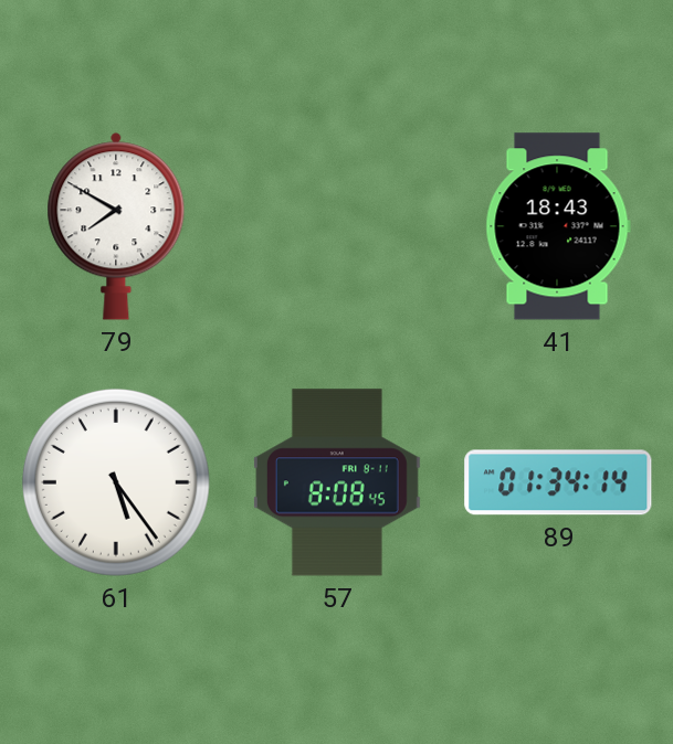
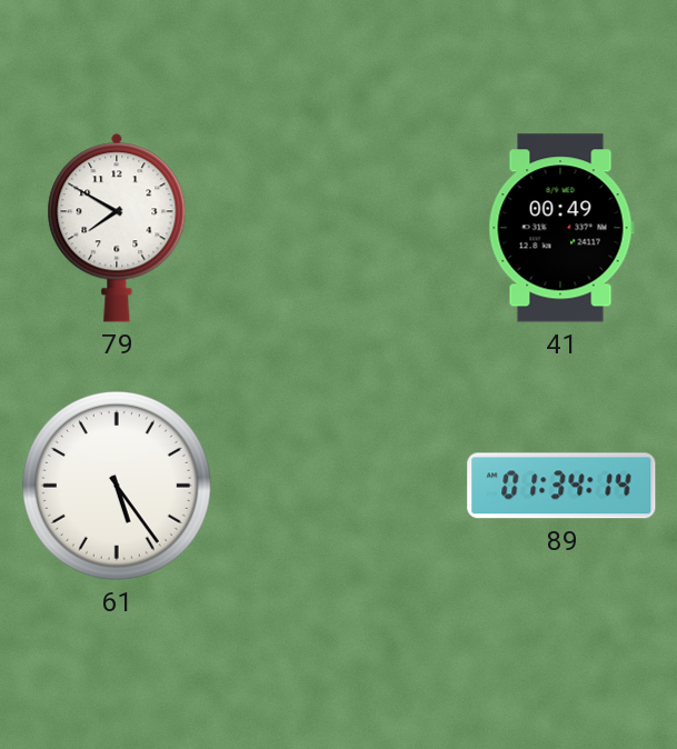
41: 18:43 -> 00:49 (561, 228)
57: 8:08 -> none (337, 482)
